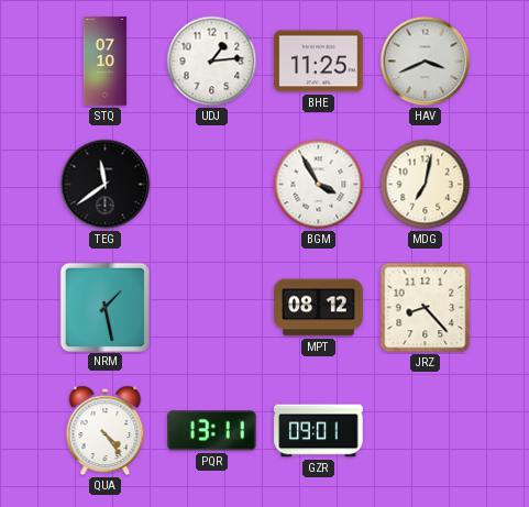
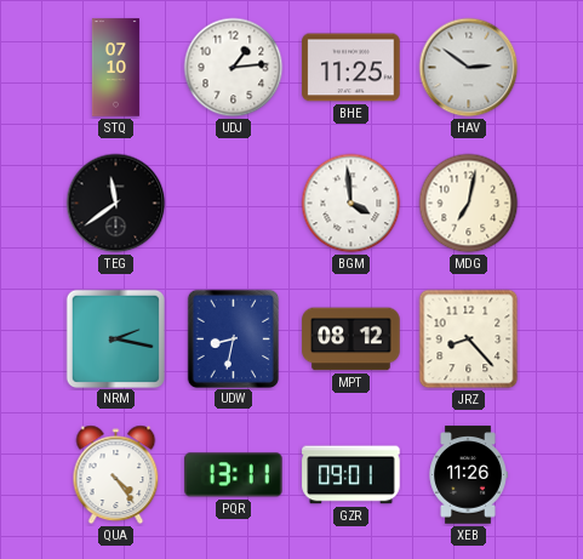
HAV: 3:41 -> 2:51 (469, 68)
BGM: 3:55 -> 3:59 (351, 204)
NRM: 1:28 -> 2:17 (115, 338)
UDW: none -> 8:32 (233, 338)
XEB: none -> 11:26 (468, 475)
